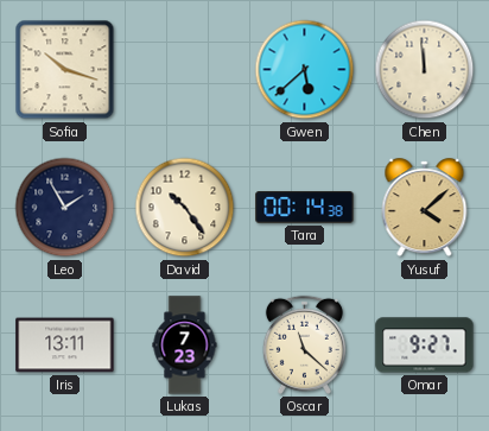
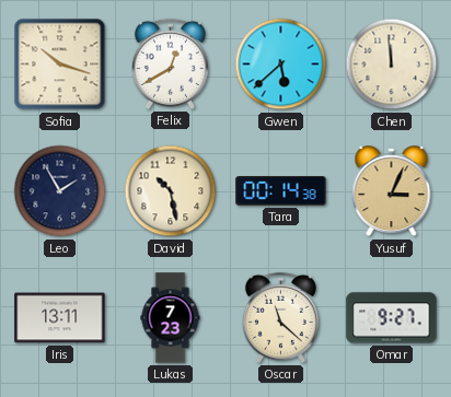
Felix: none -> 12:40 (170, 63)
David: 10:24 -> 10:28 (171, 191)
Yusuf: 4:08 -> 3:04 (392, 191)
